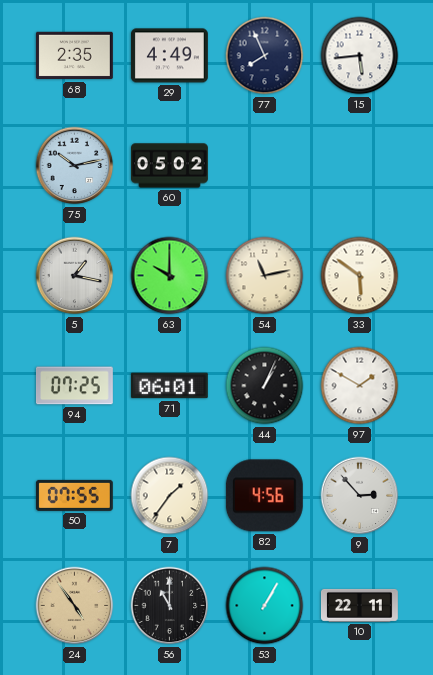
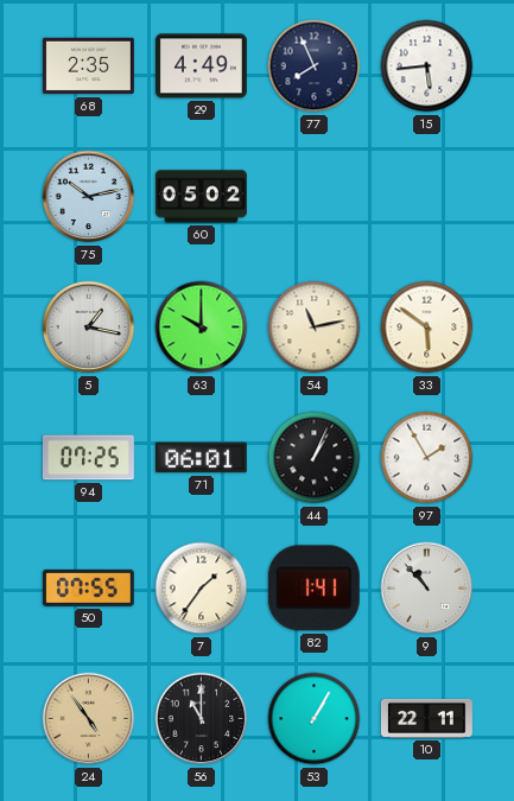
97: 1:50 -> 1:55 (427, 458)
82: 4:56 -> 1:41 (313, 589)
9: 2:53 -> 10:53 (427, 589)
